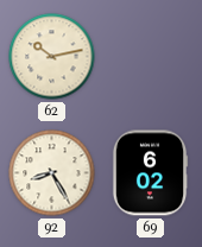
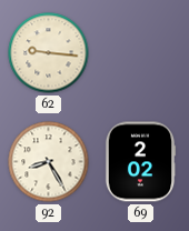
62: 10:13 -> 9:16 (49, 53)
69: 6:02 -> 2:02 (140, 162)
